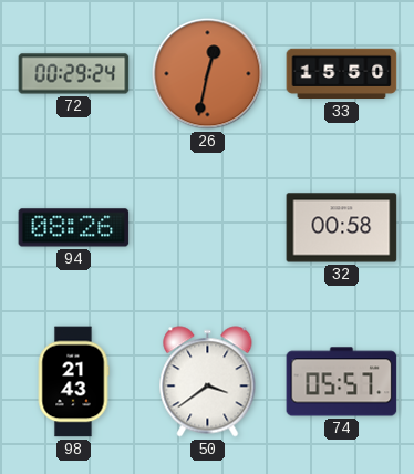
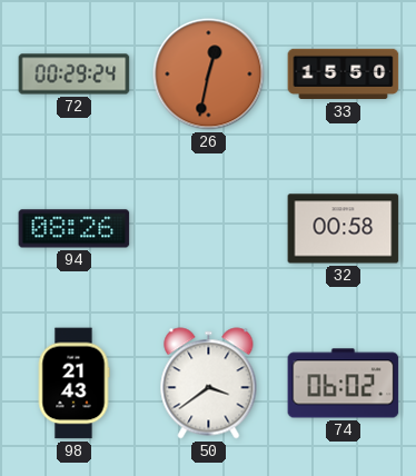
74: 05:57 -> 06:02 (344, 384)
